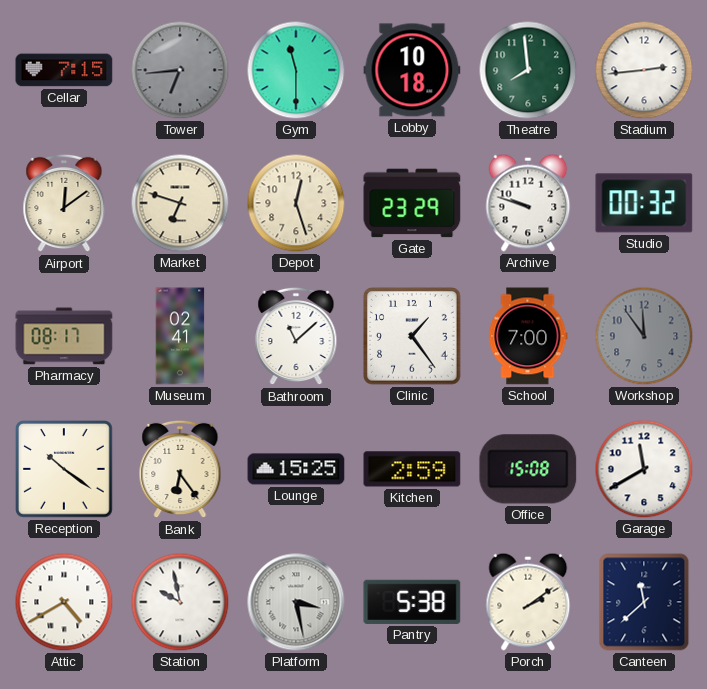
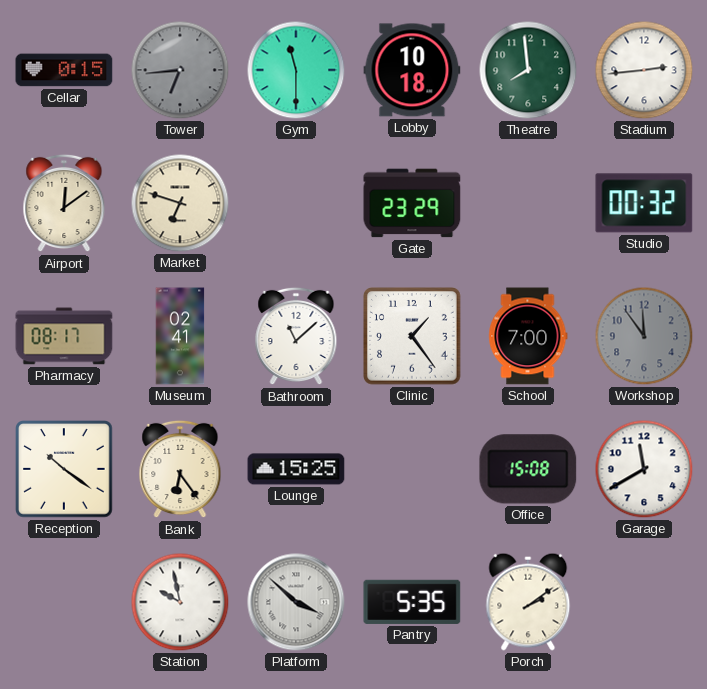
Cellar: 7:15 -> 0:15 (64, 70)
Depot: 12:27 -> none (296, 203)
Archive: 9:48 -> none (528, 203)
Kitchen: 2:59 -> none (412, 469)
Attic: 4:40 -> none (64, 602)
Platform: 3:28 -> 3:52 (296, 602)
Pantry: 5:38 -> 5:35 (412, 602)
Canteen: 11:38 -> none (644, 602)
